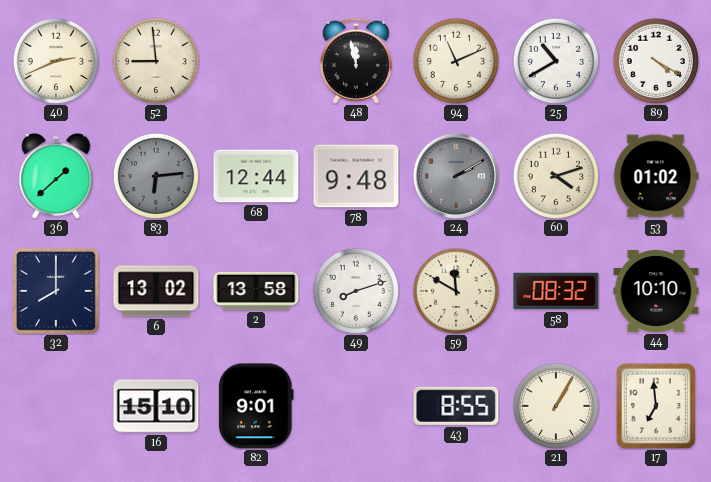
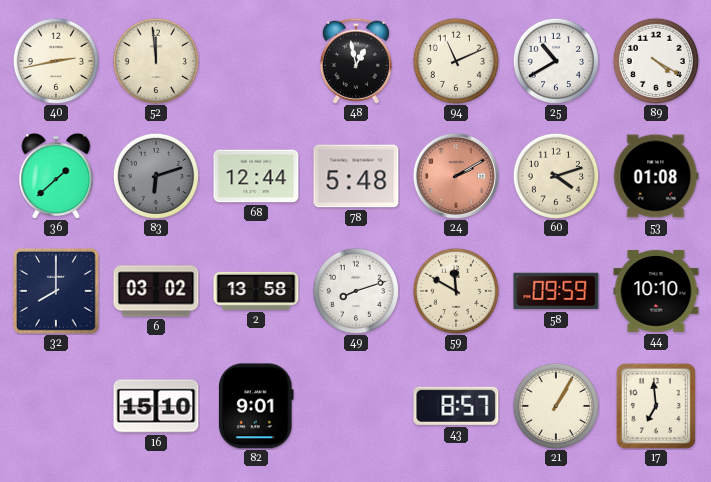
40: 2:41 -> 2:43 (55, 60)
52: 8:59 -> 11:59 (155, 60)
48: 11:58 -> 12:58 (356, 61)
83: 6:14 -> 6:12 (155, 175)
78: 9:48 -> 5:48 (356, 176)
24 dial: grey -> salmon (456, 176)
53: 01:02 -> 01:08 (656, 176)
6: 13:02 -> 03:02 (156, 291)
58: 08:32 -> 09:59 (556, 291)
43: 8:55 -> 8:57 (456, 406)
